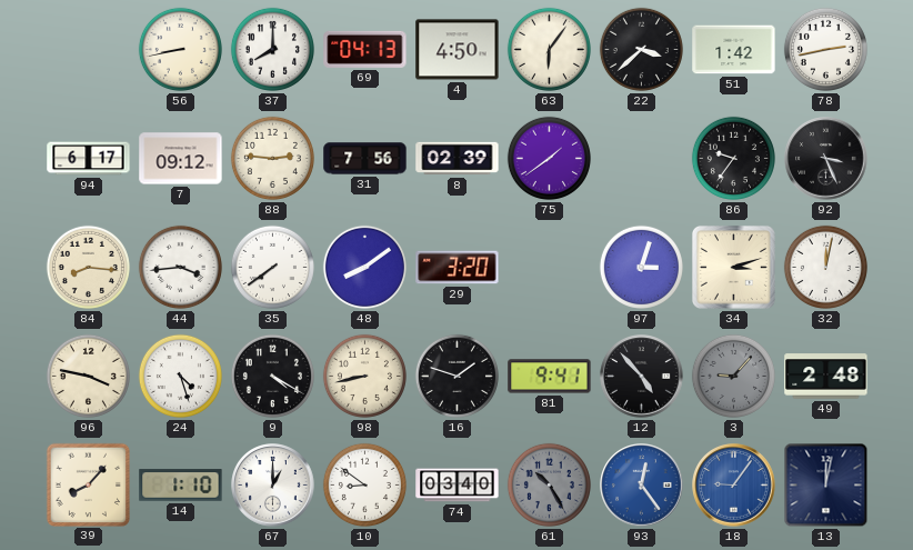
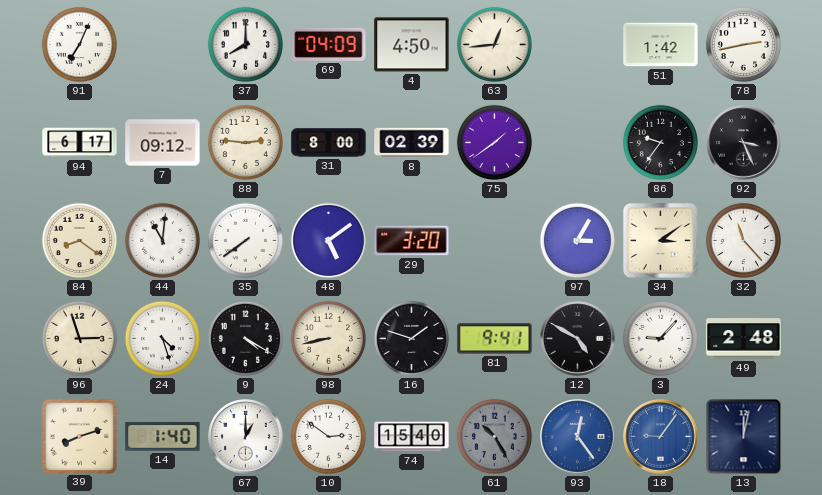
91: none -> 7:04 (79, 44)
56: 8:43 -> none (180, 49)
69: 04:13 -> 04:09 (329, 44)
63: 6:06 -> 12:44 (494, 44)
22: 3:38 -> none (641, 49)
31: 7:56 -> 8:00 (329, 143)
84: 8:16 -> 8:21 (79, 240)
44: 3:44 -> 11:01 (162, 240)
48: 8:09 -> 5:09 (328, 240)
97: 3:03 -> 3:05 (577, 240)
34: 3:12 -> 3:09 (660, 240)
32: 12:02 -> 11:23 (743, 240)
96: 3:47 -> 2:57 (79, 338)
12: 4:53 -> 4:50 (578, 339)
3 dial: grey -> white (660, 338)
39: 8:07 -> 8:12 (79, 436)
14: 1:10 -> 1:40 (163, 437)
10: 8:51 -> 2:51 (328, 436)
74: 03:40 -> 15:40 (412, 437)
